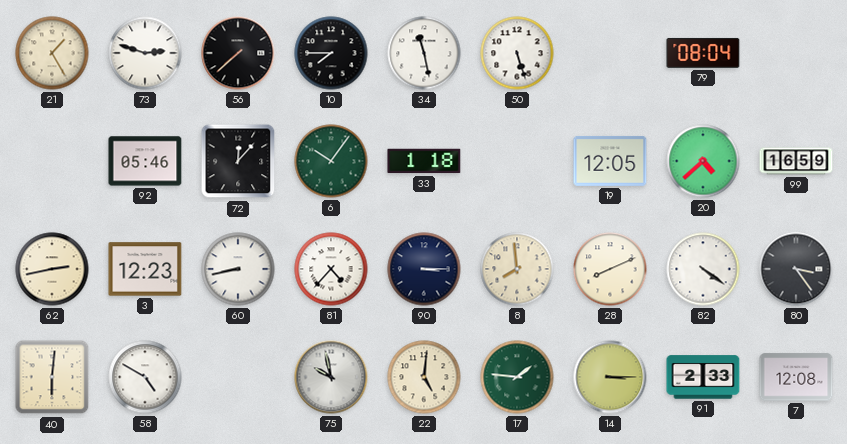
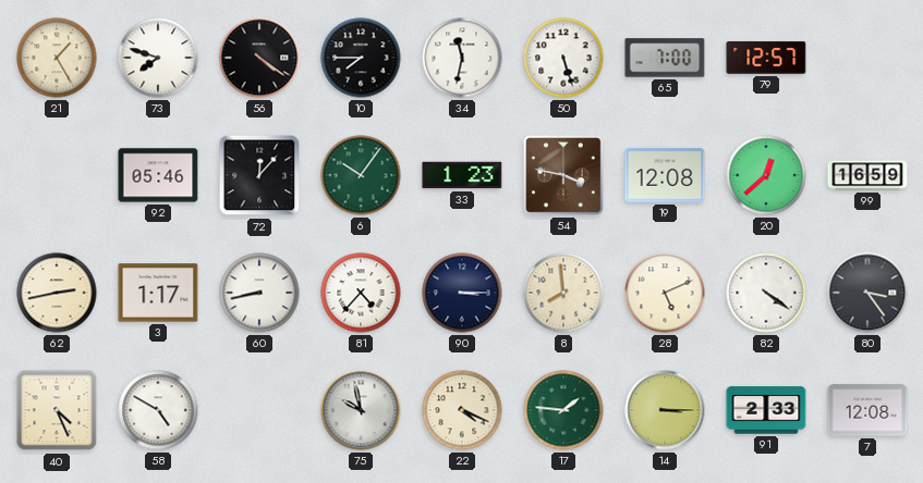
73: 2:48 -> 7:48 (158, 58)
56: 7:38 -> 4:21 (259, 58)
34: 11:28 -> 11:32 (462, 58)
65: none -> 7:00 (665, 58)
79: 08:04 -> 12:57 (766, 58)
33: 1:18 -> 1:23 (462, 175)
54: none -> 3:47 (563, 175)
19: 12:05 -> 12:08 (665, 175)
20: 4:38 -> 12:38 (766, 175)
3: 12:23 -> 1:17 (158, 293)
28: 8:11 -> 5:11 (665, 293)
40: 6:01 -> 4:26 (57, 410)
22: 5:01 -> 4:19 (462, 410)
